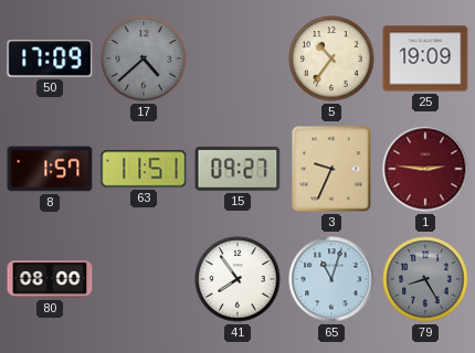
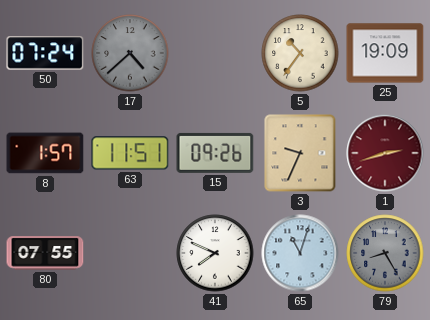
50: 17:09 -> 07:24 (45, 53)
15: 09:27 -> 09:26 (215, 153)
1: 2:46 -> 2:42 (385, 153)
80: 08:00 -> 07:55 (45, 253)
41: 7:54 -> 7:49 (215, 253)
